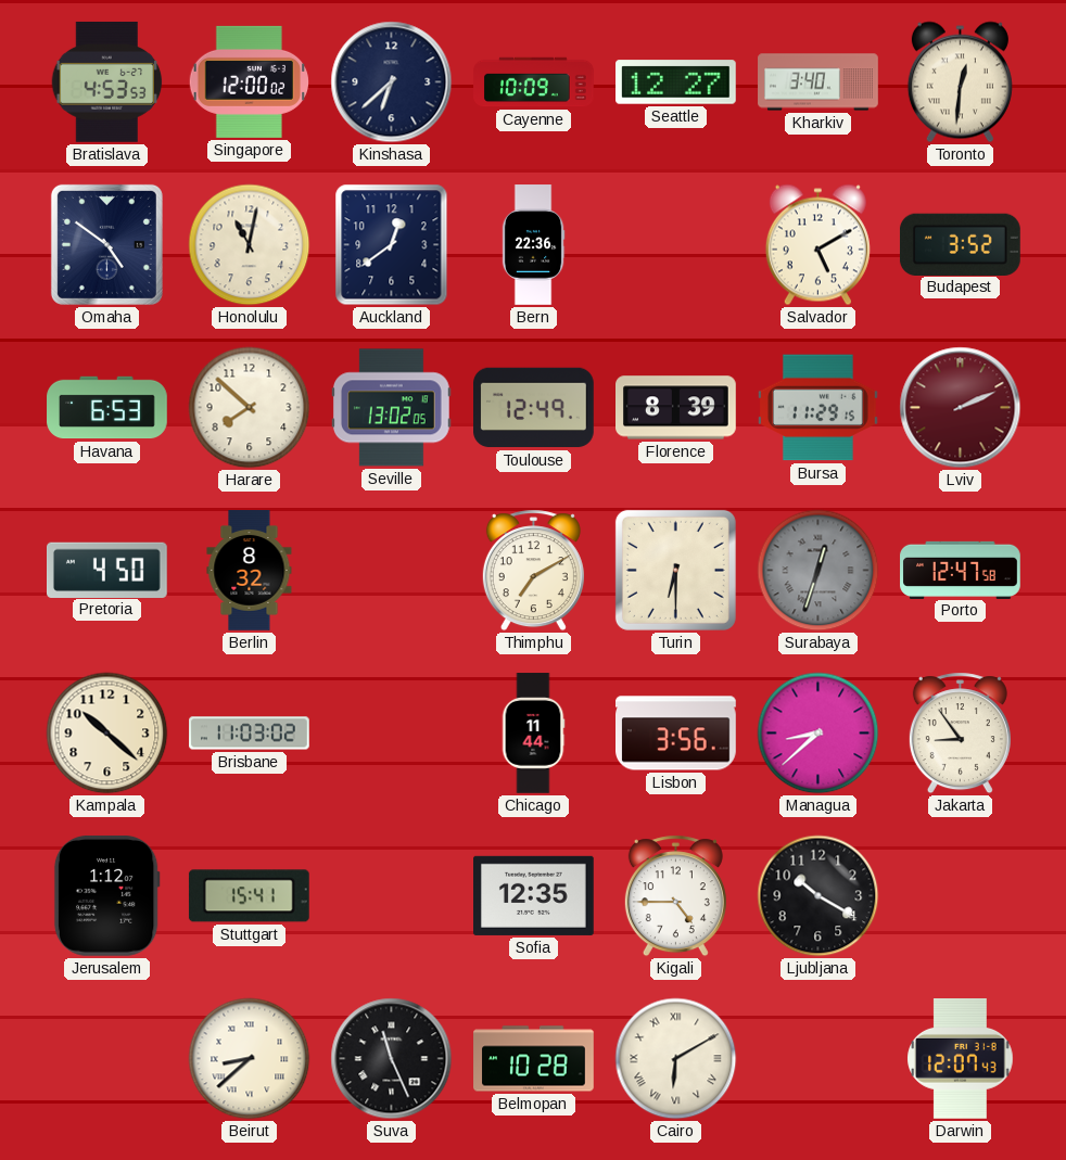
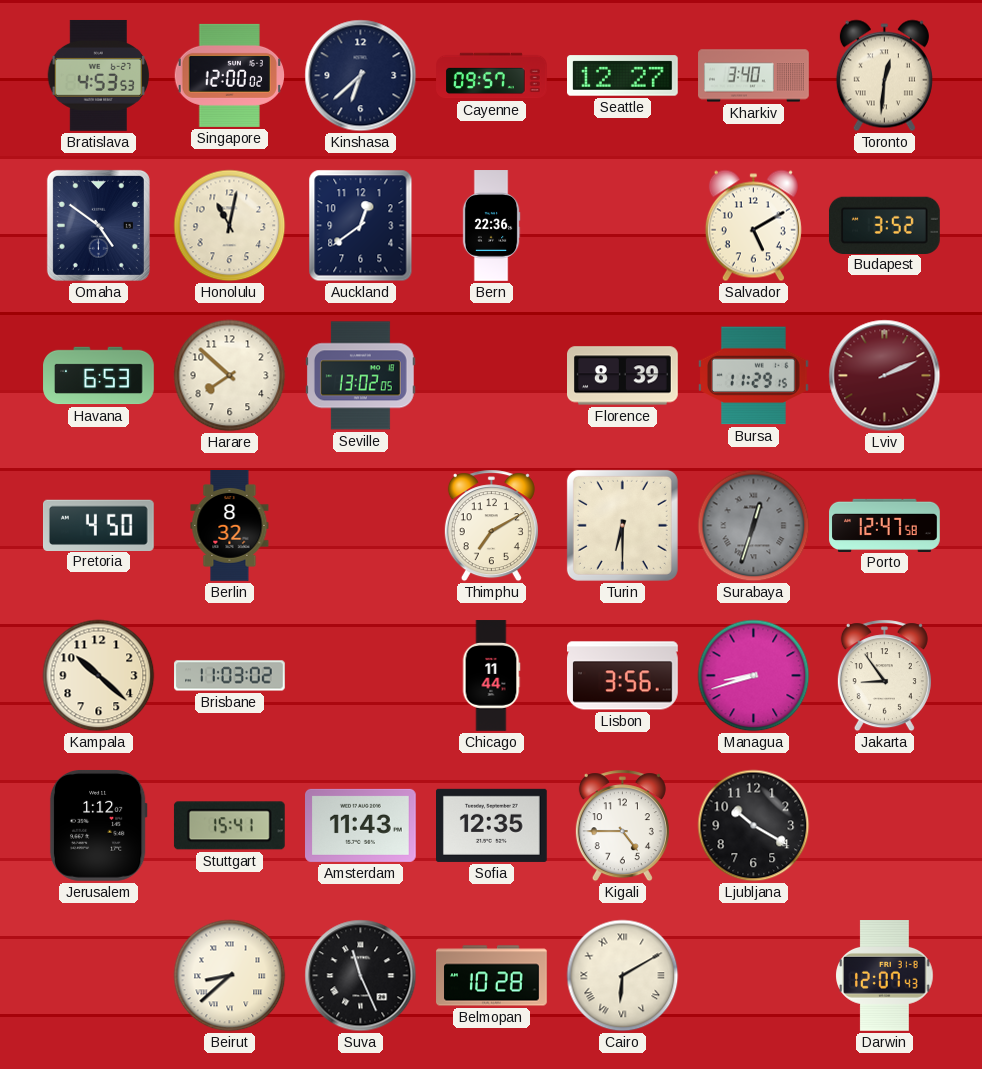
Cayenne: 10:09 -> 09:57 (492, 76)
Toulouse: 12:49 -> none (534, 408)
Managua: 8:38 -> 8:42 (754, 676)
Amsterdam: none -> 11:43 (361, 825)
